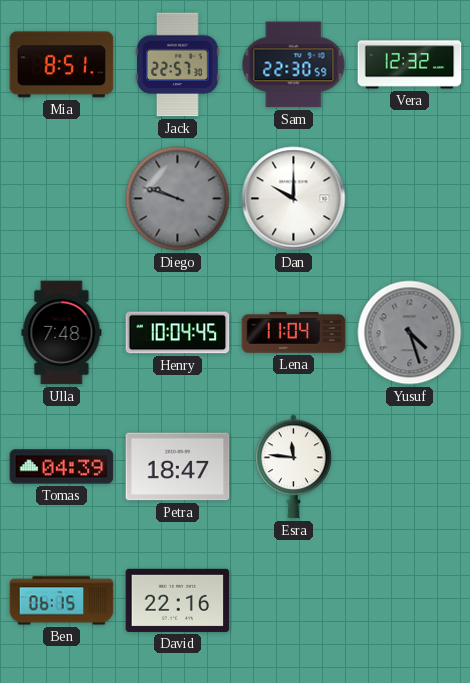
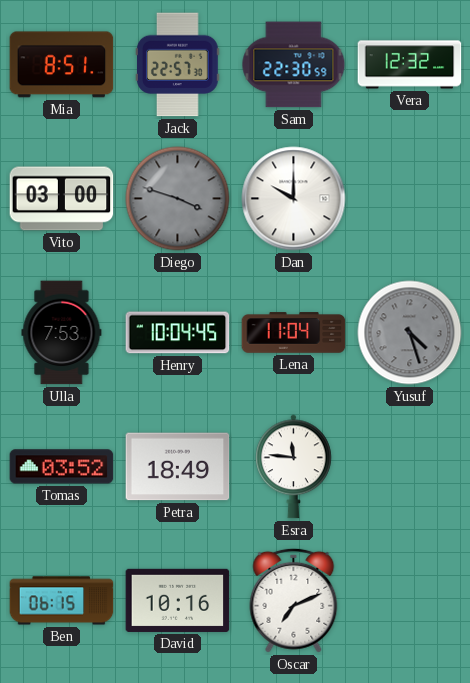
Vito: none -> 03:00 (62, 199)
Diego: 9:48 -> 3:48 (178, 199)
Ulla: 7:48 -> 7:53 (62, 333)
Tomas: 04:39 -> 03:52 (62, 467)
Petra: 18:47 -> 18:49 (178, 467)
David: 22:16 -> 10:16 (178, 600)
Oscar: none -> 7:11 (294, 600)
